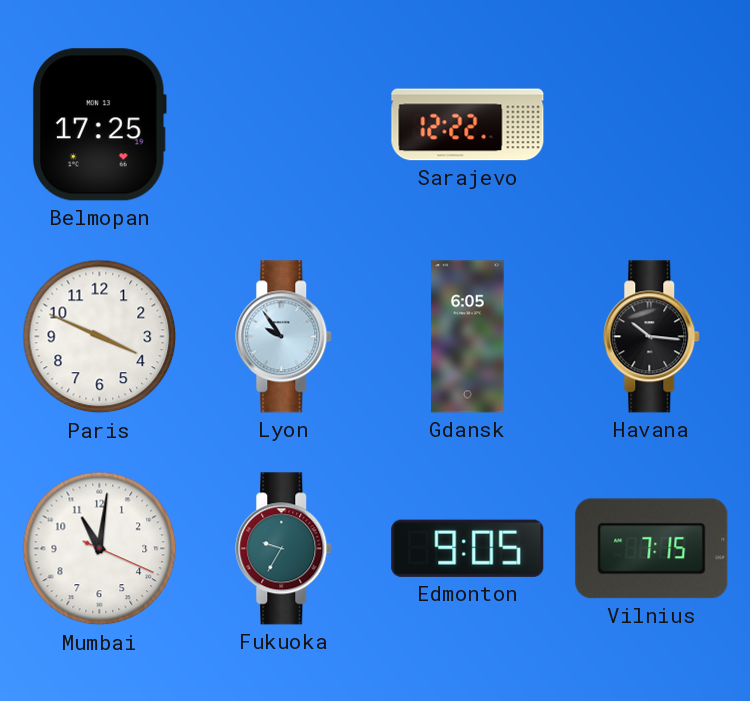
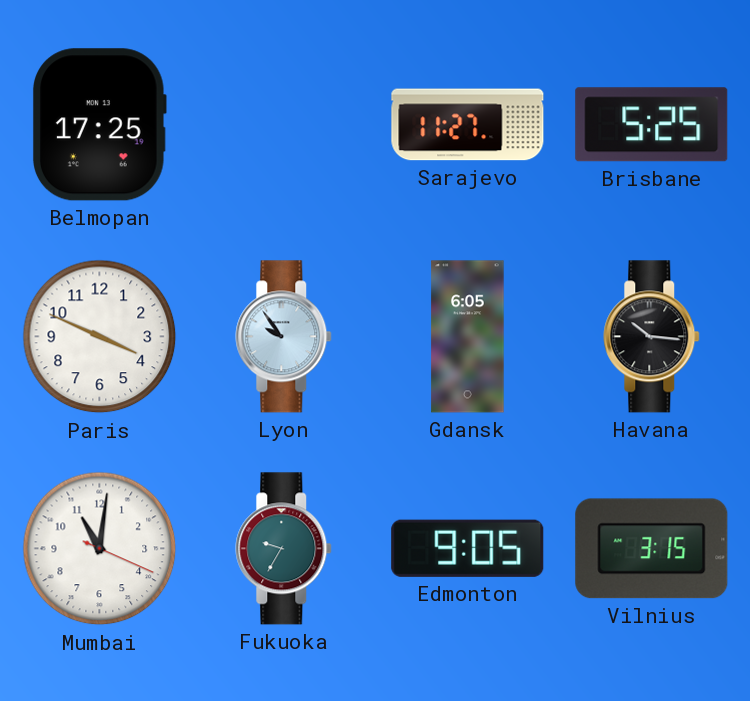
Sarajevo: 12:22 -> 11:27 (468, 125)
Brisbane: none -> 5:25 (652, 125)
Vilnius: 7:15 -> 3:15 (652, 549)
